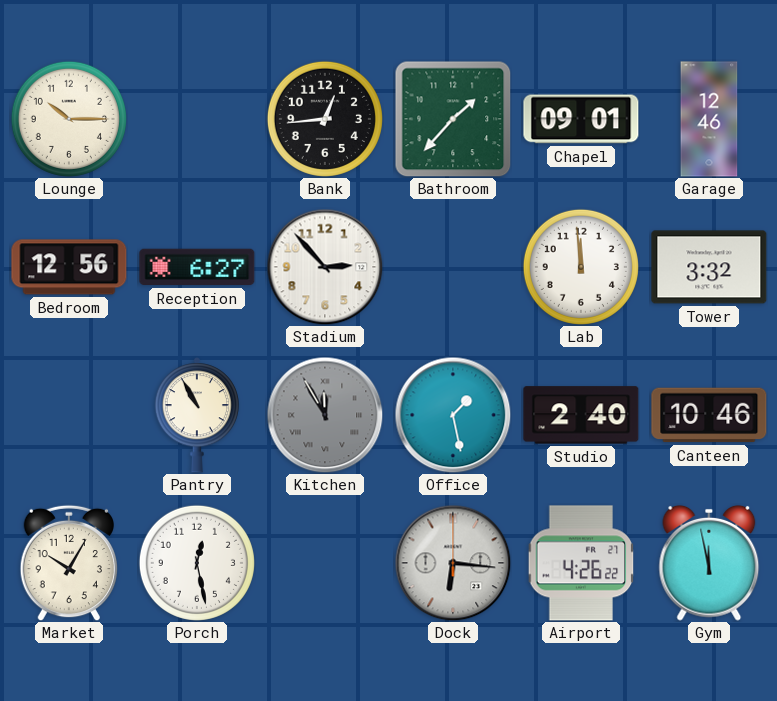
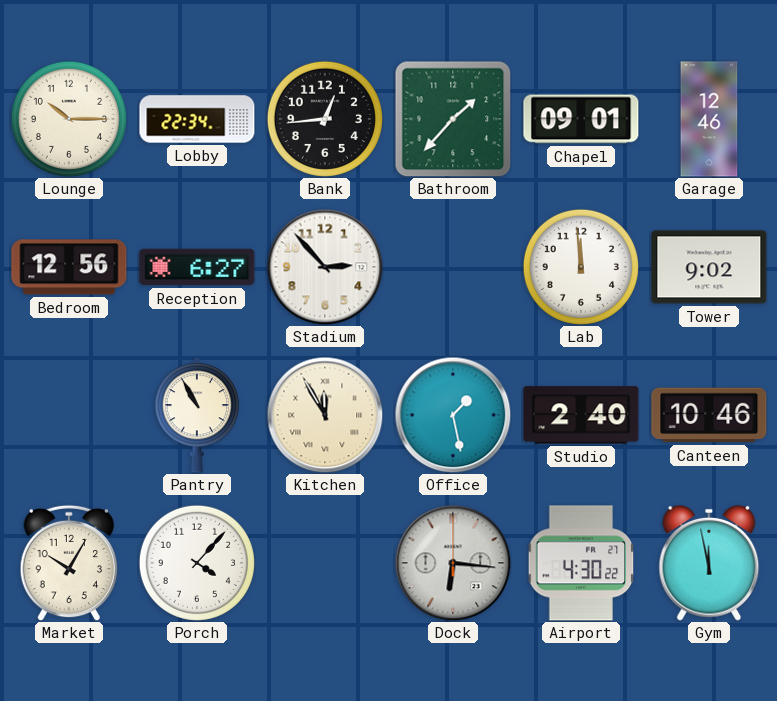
Lobby: none -> 22:34 (197, 119)
Tower: 3:32 -> 9:02 (709, 267)
Kitchen dial: grey -> cream (325, 415)
Porch: 12:28 -> 4:07 (197, 563)
Airport: 4:26 -> 4:30 (581, 563)
